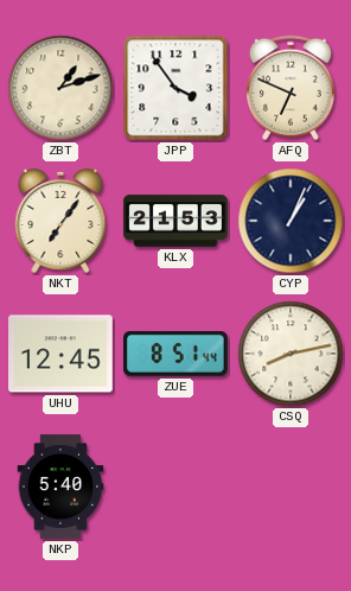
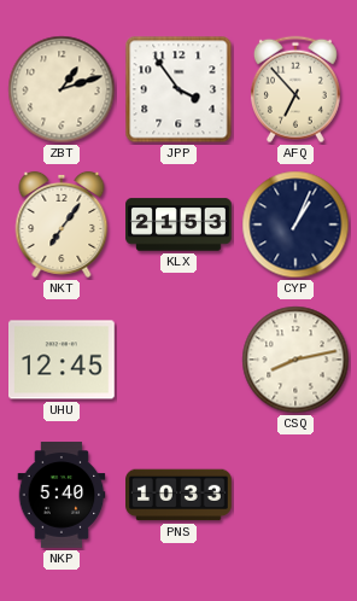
AFQ: 6:49 -> 6:53 (295, 89)
ZUE: 8:51 -> none (177, 355)
PNS: none -> 10:33 (180, 495)
